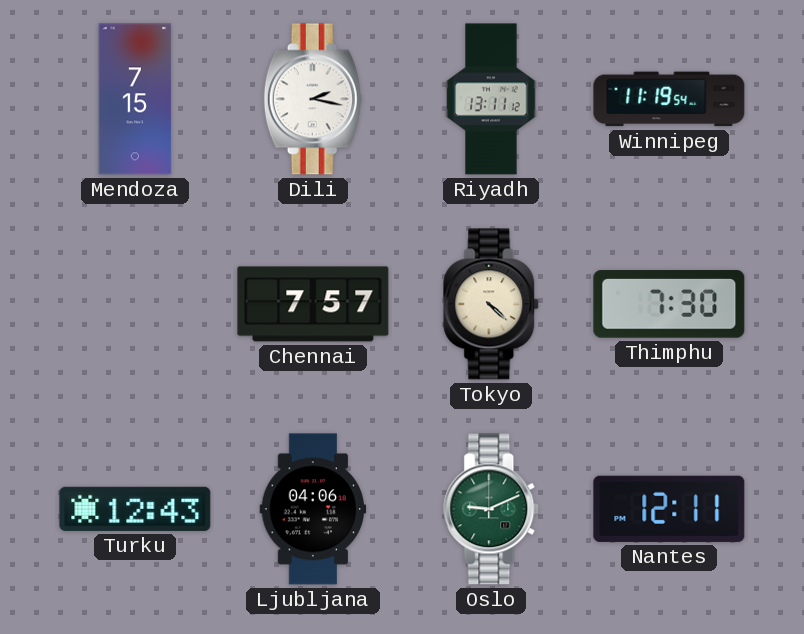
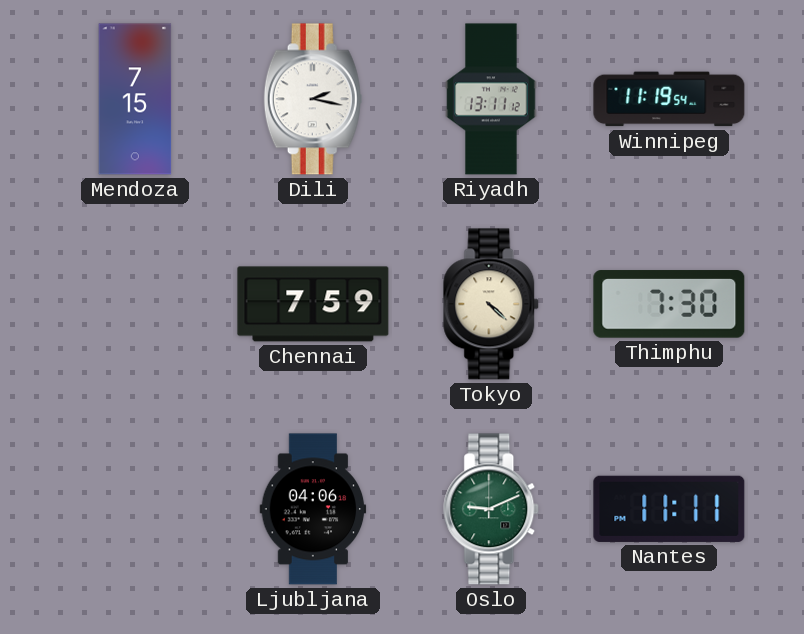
Chennai: 7:57 -> 7:59 (313, 304)
Turku: 12:43 -> none (135, 509)
Nantes: 12:11 -> 11:11 (669, 509)
